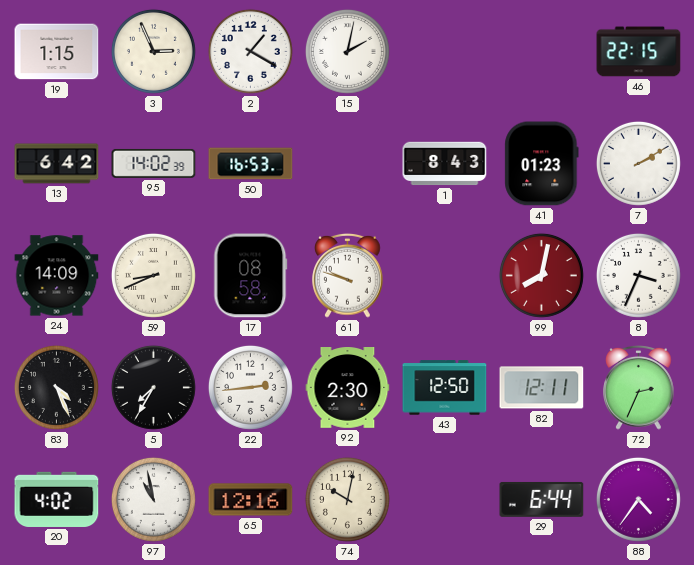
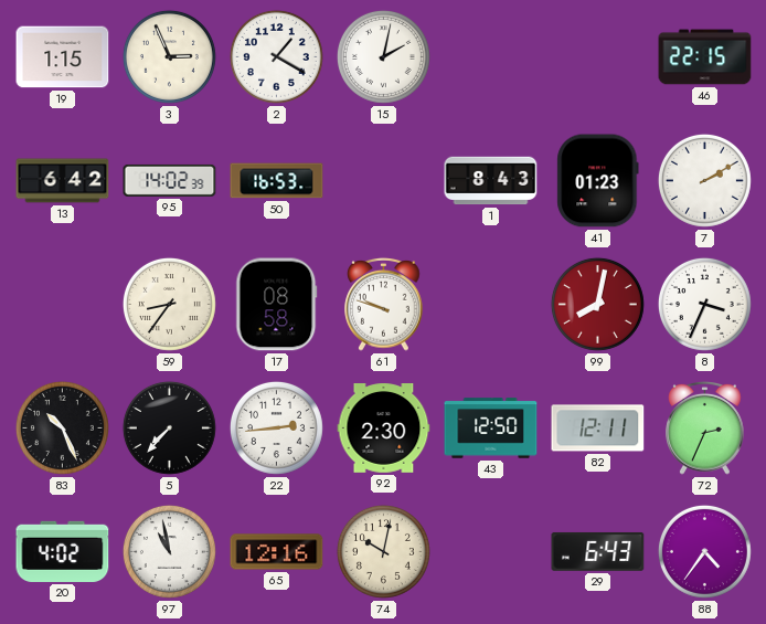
24: 14:09 -> none (57, 276)
59: 8:41 -> 8:36 (169, 304)
83: 4:26 -> 10:26 (62, 427)
5: 7:35 -> 7:37 (169, 427)
29: 6:44 -> 6:43 (598, 552)
